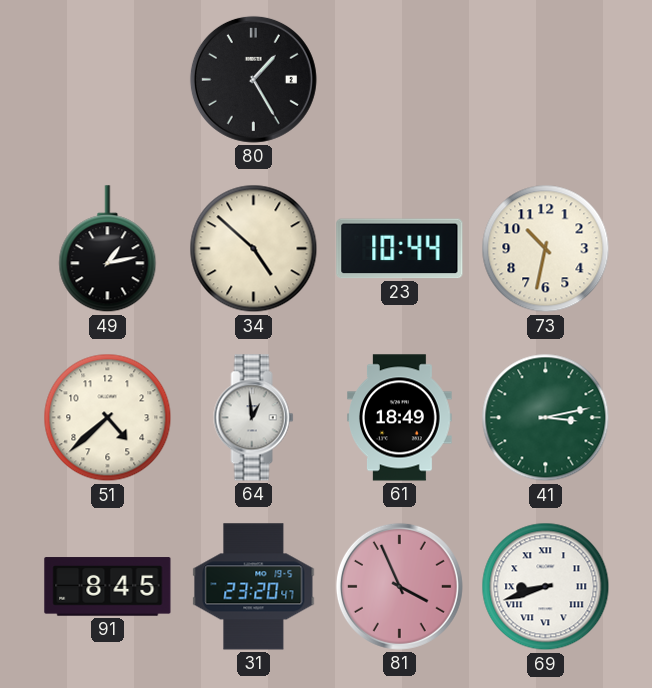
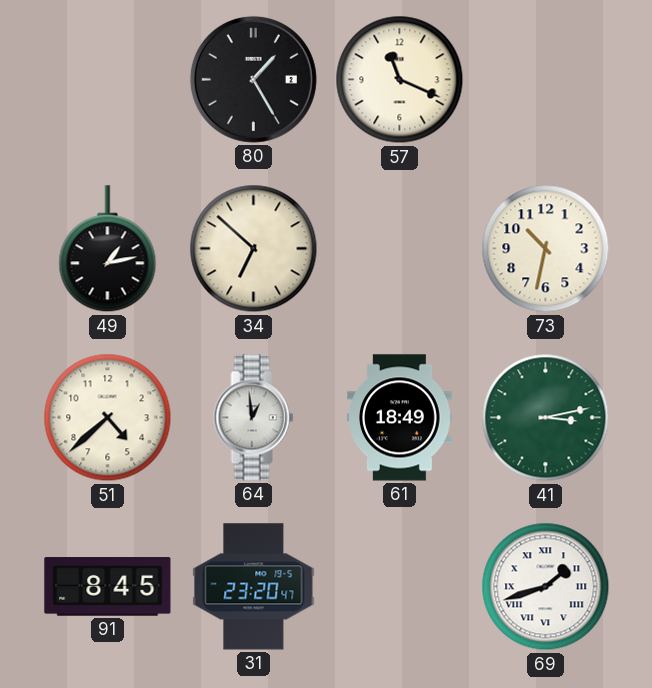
57: none -> 11:19 (400, 80)
34: 4:52 -> 6:52 (254, 249)
23: 10:44 -> none (400, 249)
81: 3:56 -> none (399, 586)
69: 8:42 -> 1:42 (546, 587)
